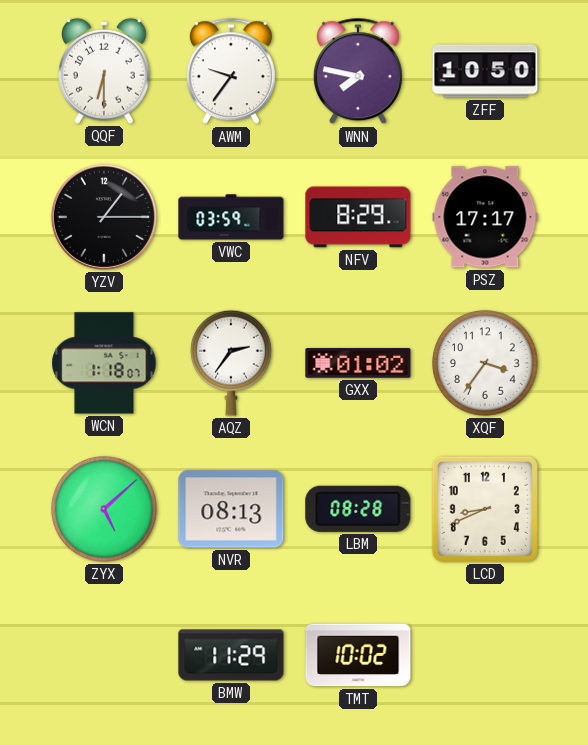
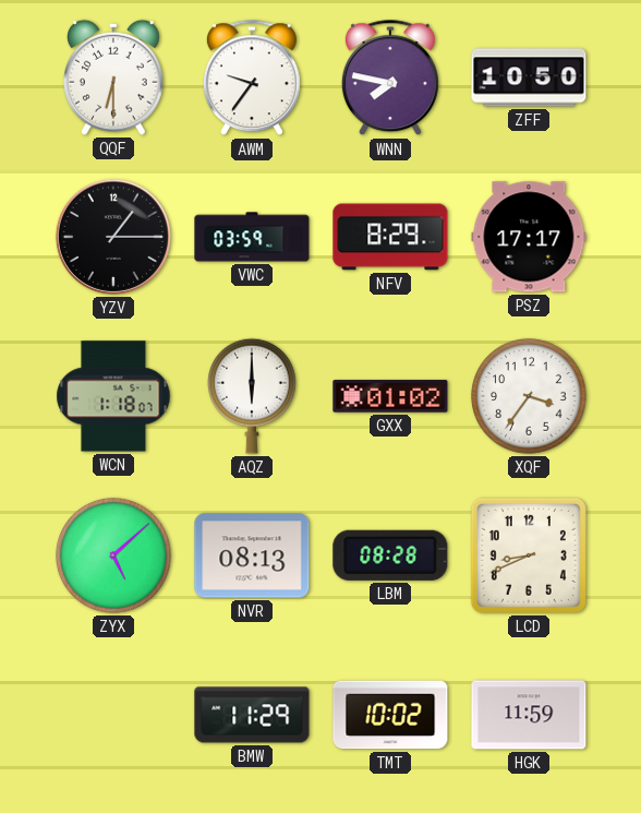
AQZ: 2:36 -> 6:00 (252, 396)
HGK: none -> 11:59 (529, 715)
